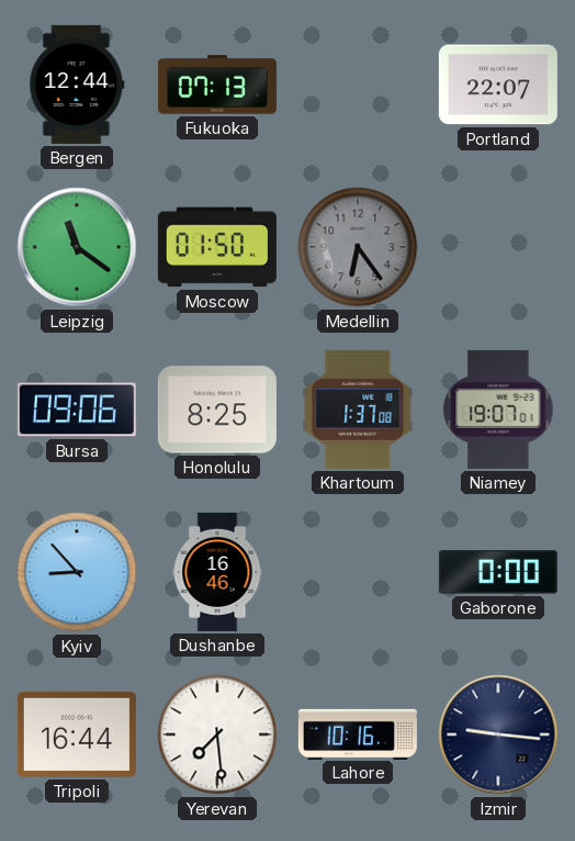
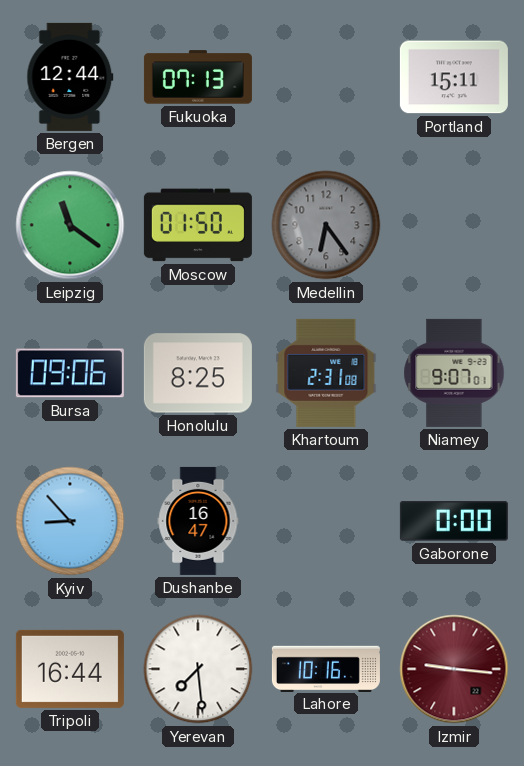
Portland: 22:07 -> 15:11 (454, 77)
Khartoum: 1:37 -> 2:31 (326, 373)
Niamey: 19:07 -> 9:07 (454, 373)
Dushanbe: 16:46 -> 16:47 (198, 521)
Izmir dial: navy -> burgundy (454, 669)
